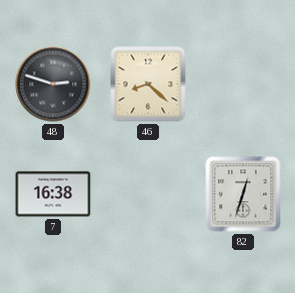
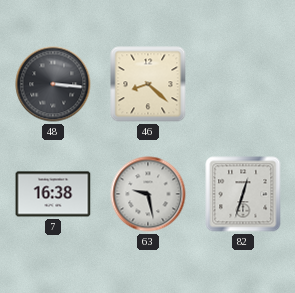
48: 2:48 -> 3:16 (53, 84)
63: none -> 9:28 (148, 194)
